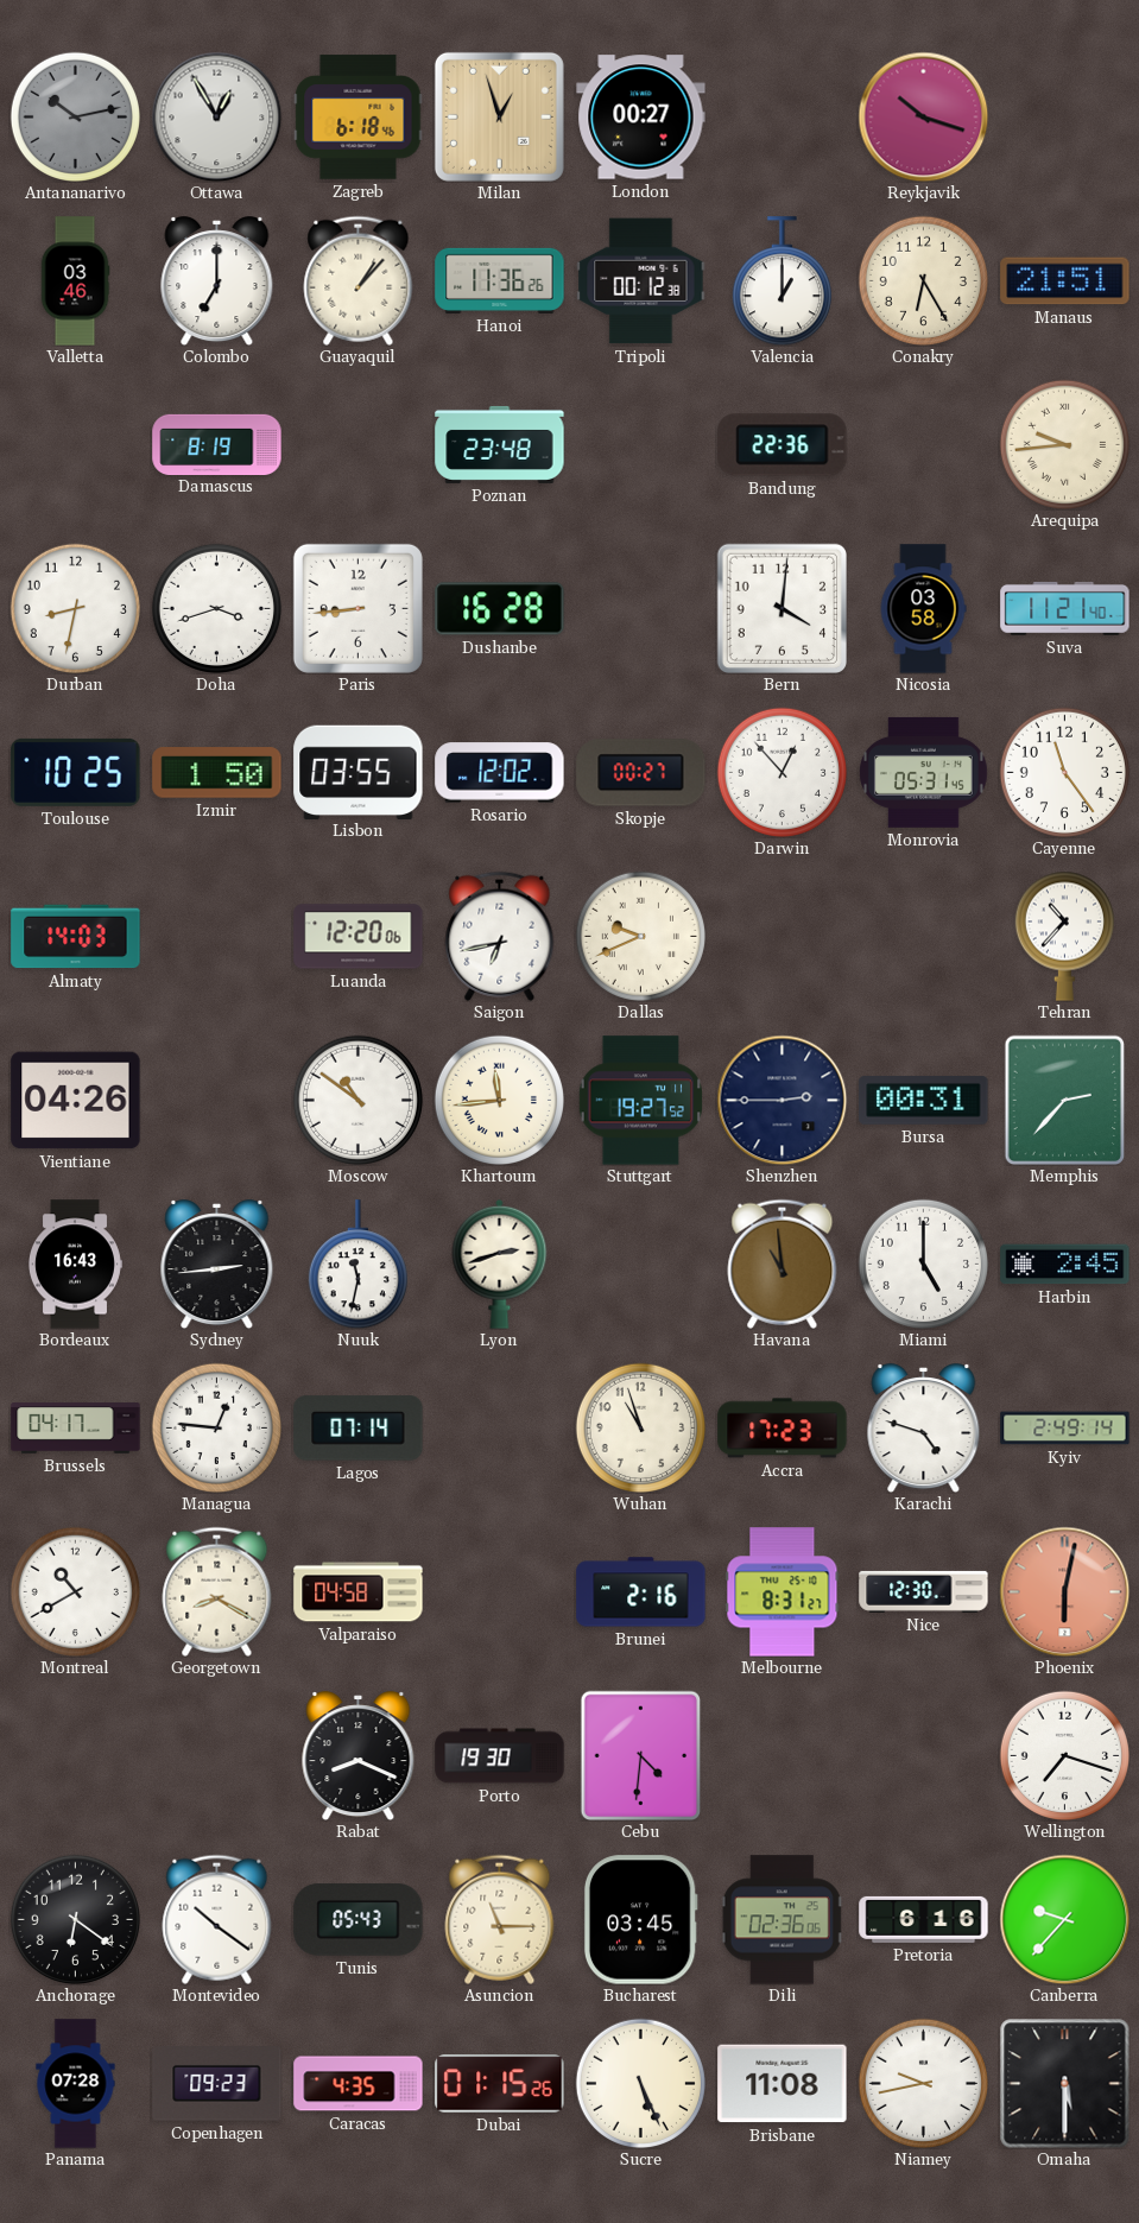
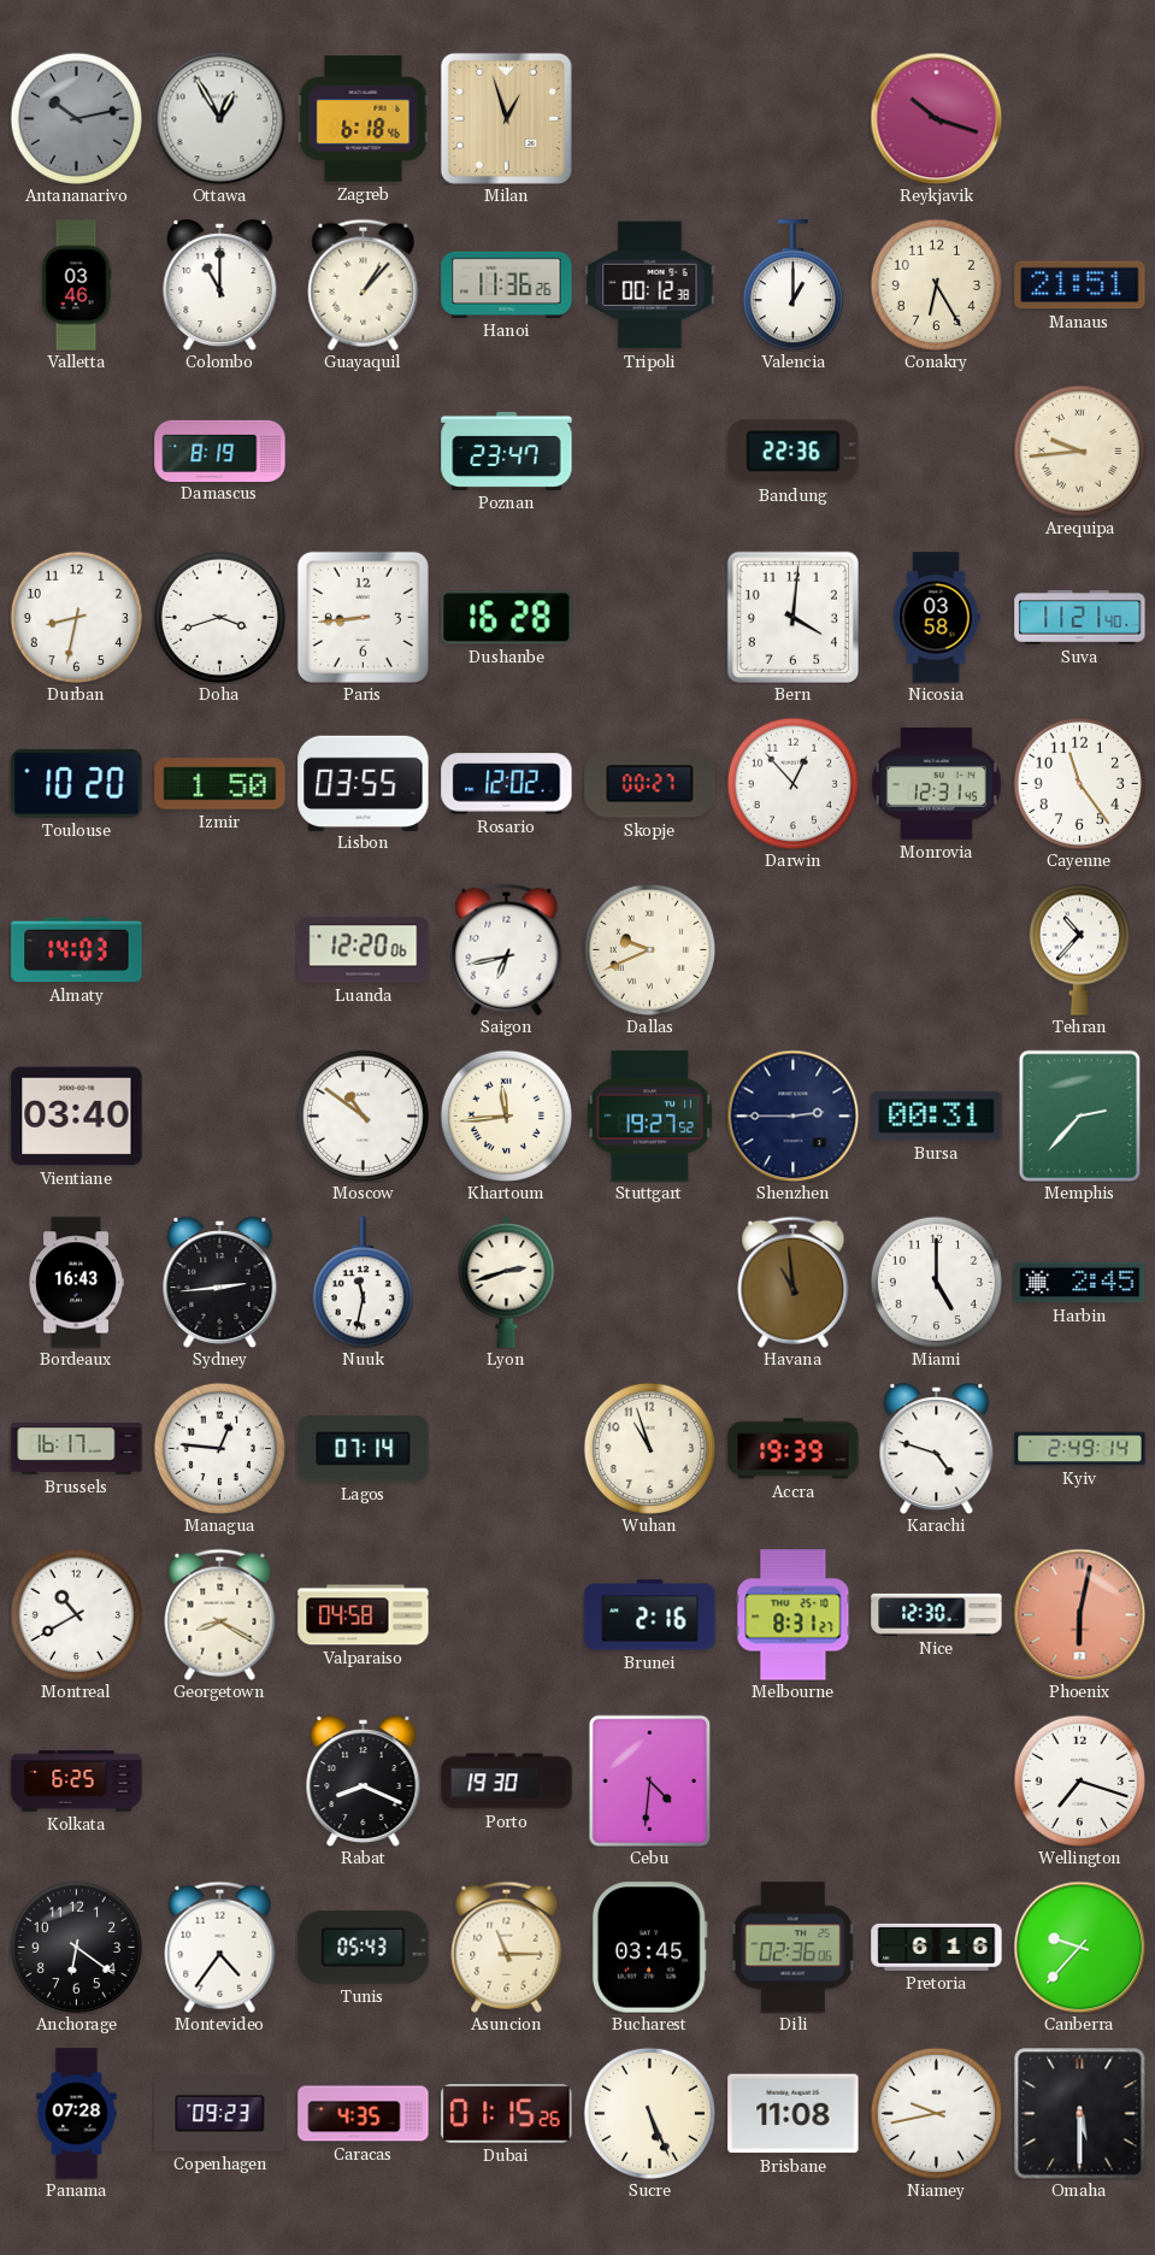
London: 00:27 -> none (641, 118)
Colombo: 7:00 -> 11:00 (220, 285)
Poznan: 23:48 -> 23:47 (507, 451)
Toulouse: 10:25 -> 10:20 (77, 783)
Monrovia: 05:31 -> 12:31 (937, 783)
Vientiane: 04:26 -> 03:40 (77, 1117)
Brussels: 04:17 -> 16:17 (77, 1449)
Accra: 17:23 -> 19:39 (794, 1449)
Kolkata: none -> 6:25 (77, 1782)
Montevideo: 10:21 -> 4:36 (220, 1947)
